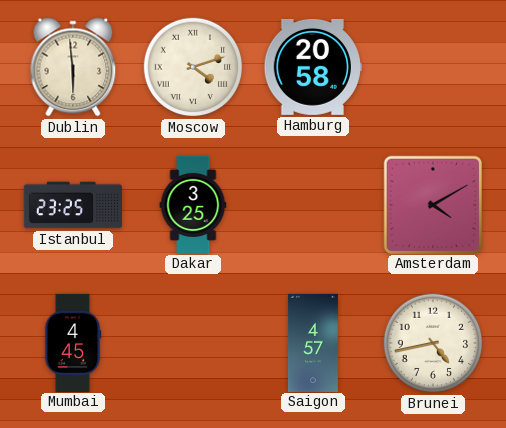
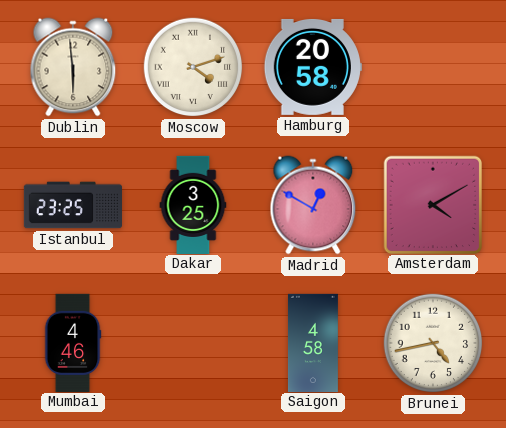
Madrid: none -> 12:50 (313, 205)
Mumbai: 4:45 -> 4:46 (73, 342)
Saigon: 4:57 -> 4:58 (313, 342)
